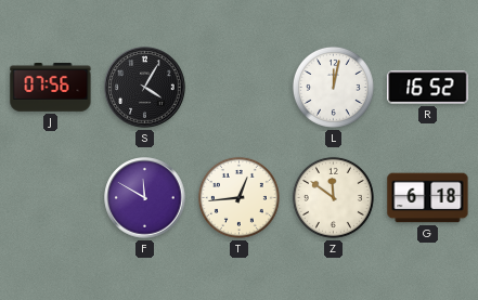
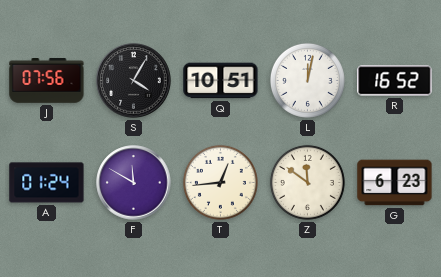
Q: none -> 10:51 (221, 81)
A: none -> 01:24 (47, 183)
G: 6:18 -> 6:23 (395, 183)
